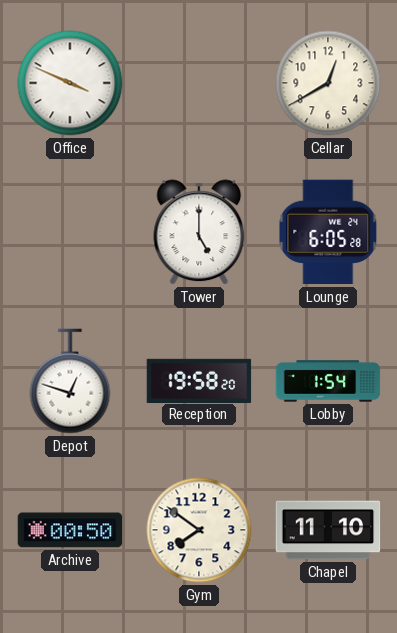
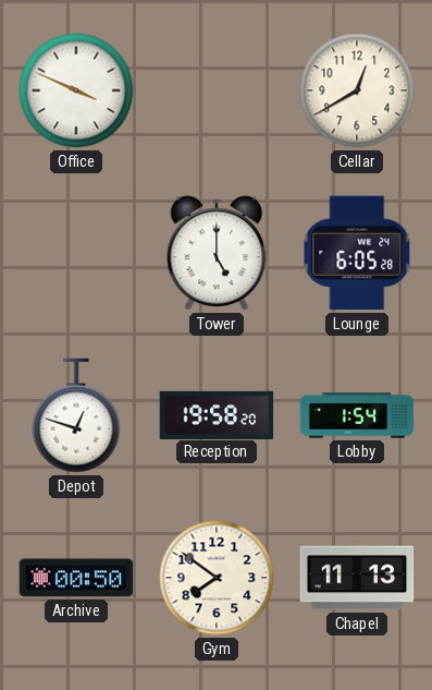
Chapel: 11:10 -> 11:13 (357, 578)
